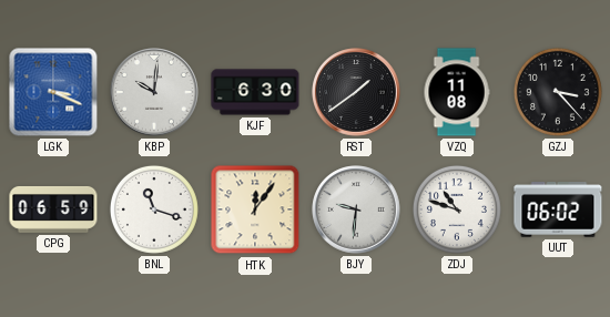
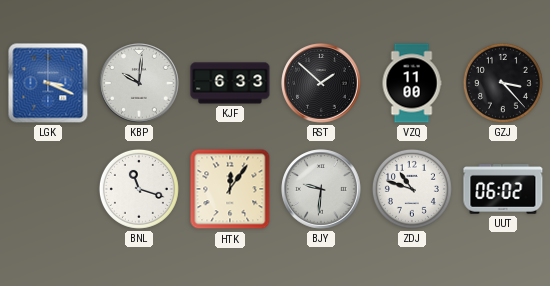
KJF: 6:30 -> 6:33 (230, 83)
RST: 1:39 -> 1:52 (321, 83)
VZQ: 11:08 -> 11:00 (412, 83)
CPG: 06:59 -> none (53, 209)
